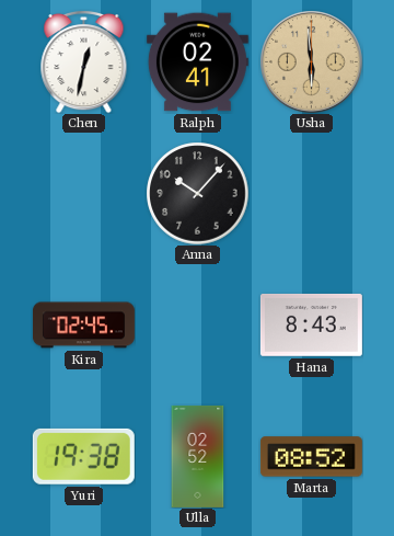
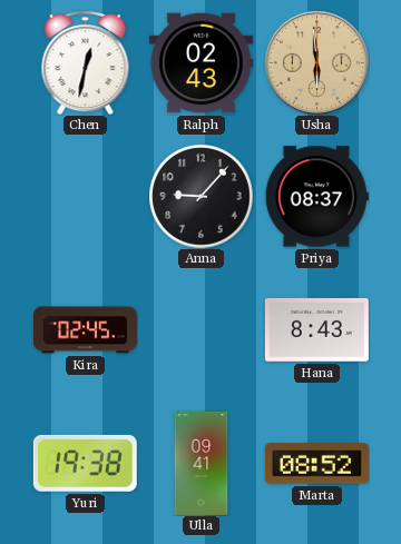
Ralph: 02:41 -> 02:43 (200, 63)
Anna: 10:07 -> 9:07 (200, 196)
Priya: none -> 08:37 (316, 197)
Ulla: 02:52 -> 09:41 (202, 463)
